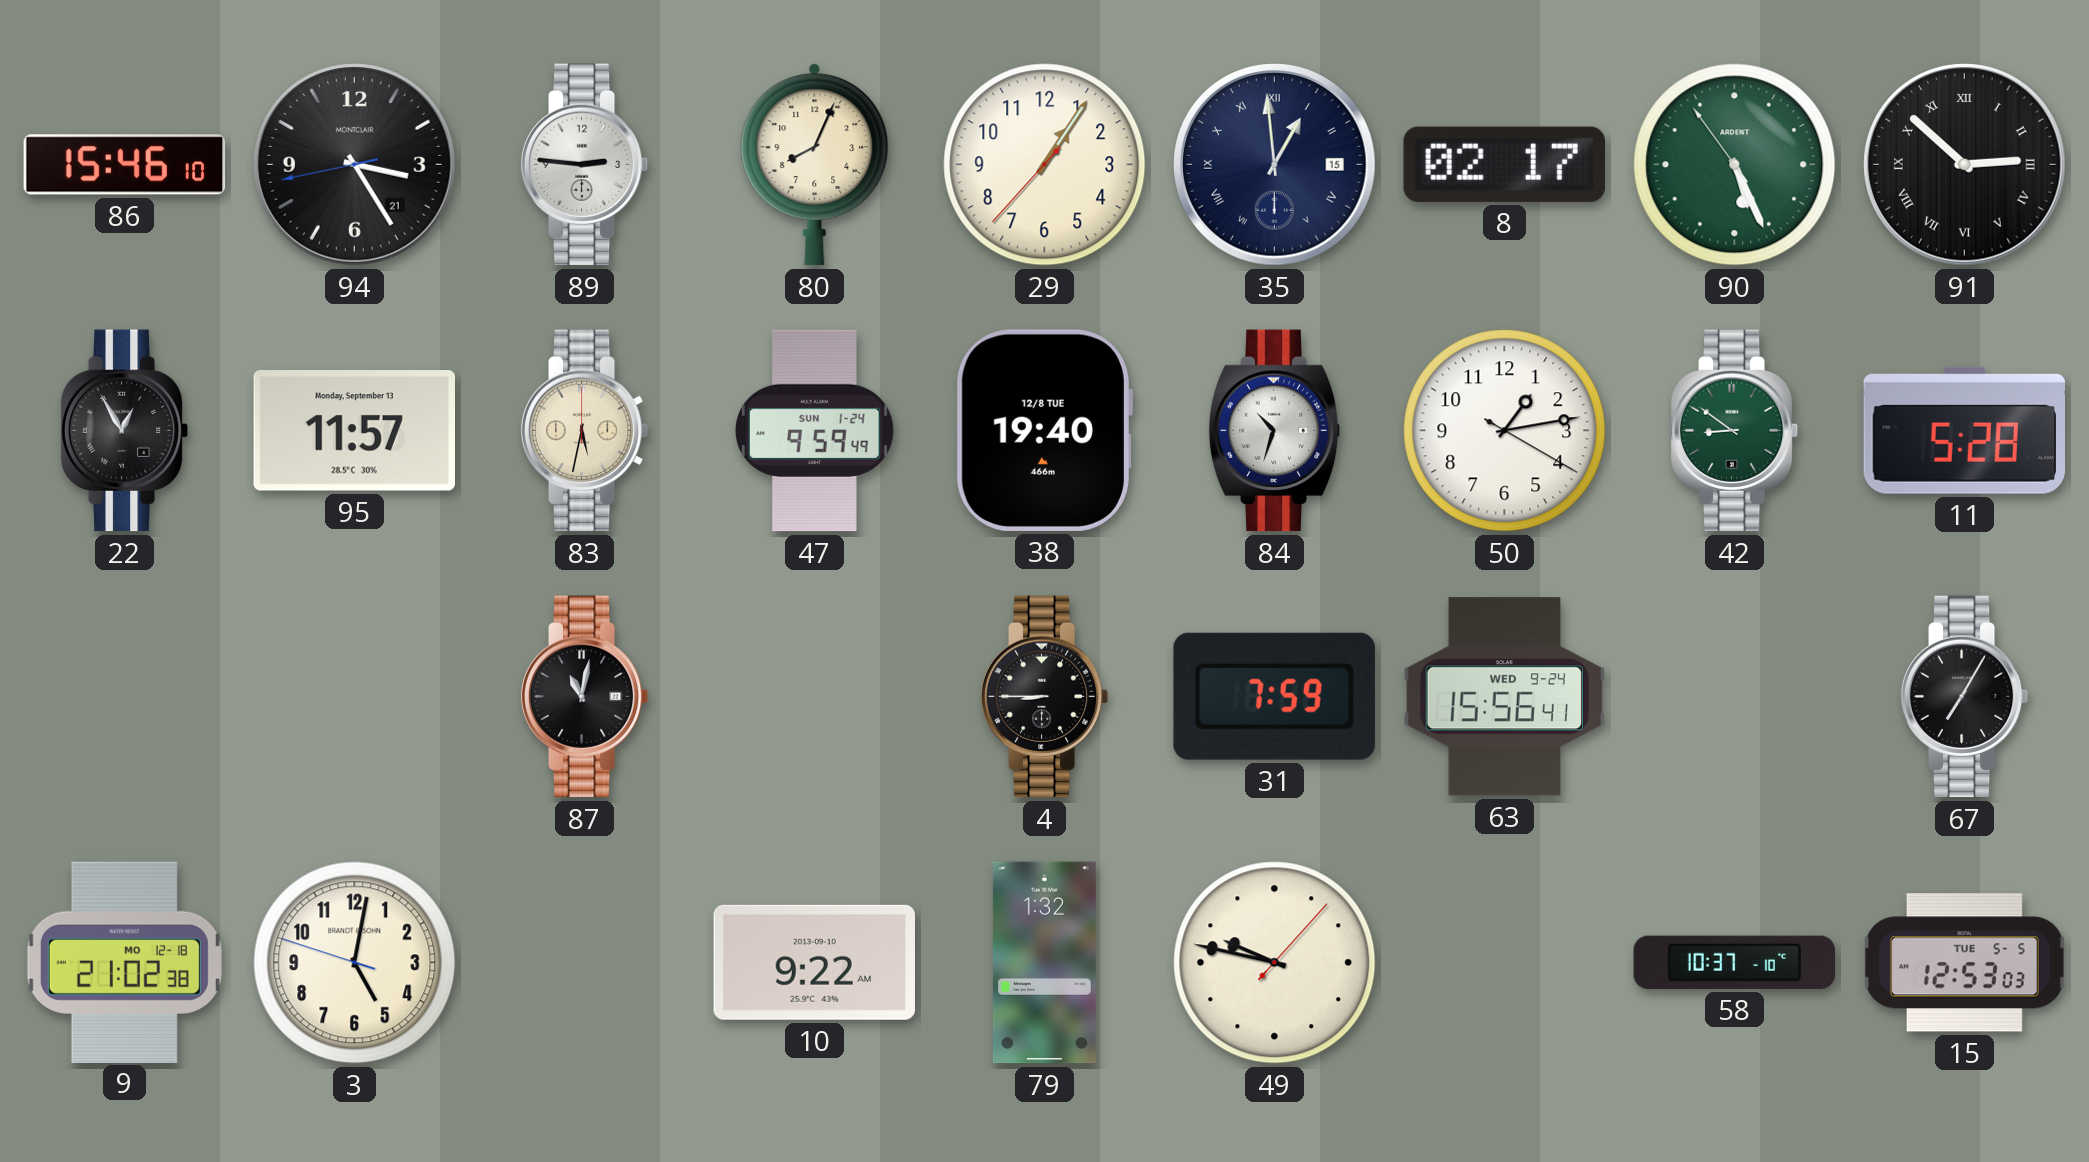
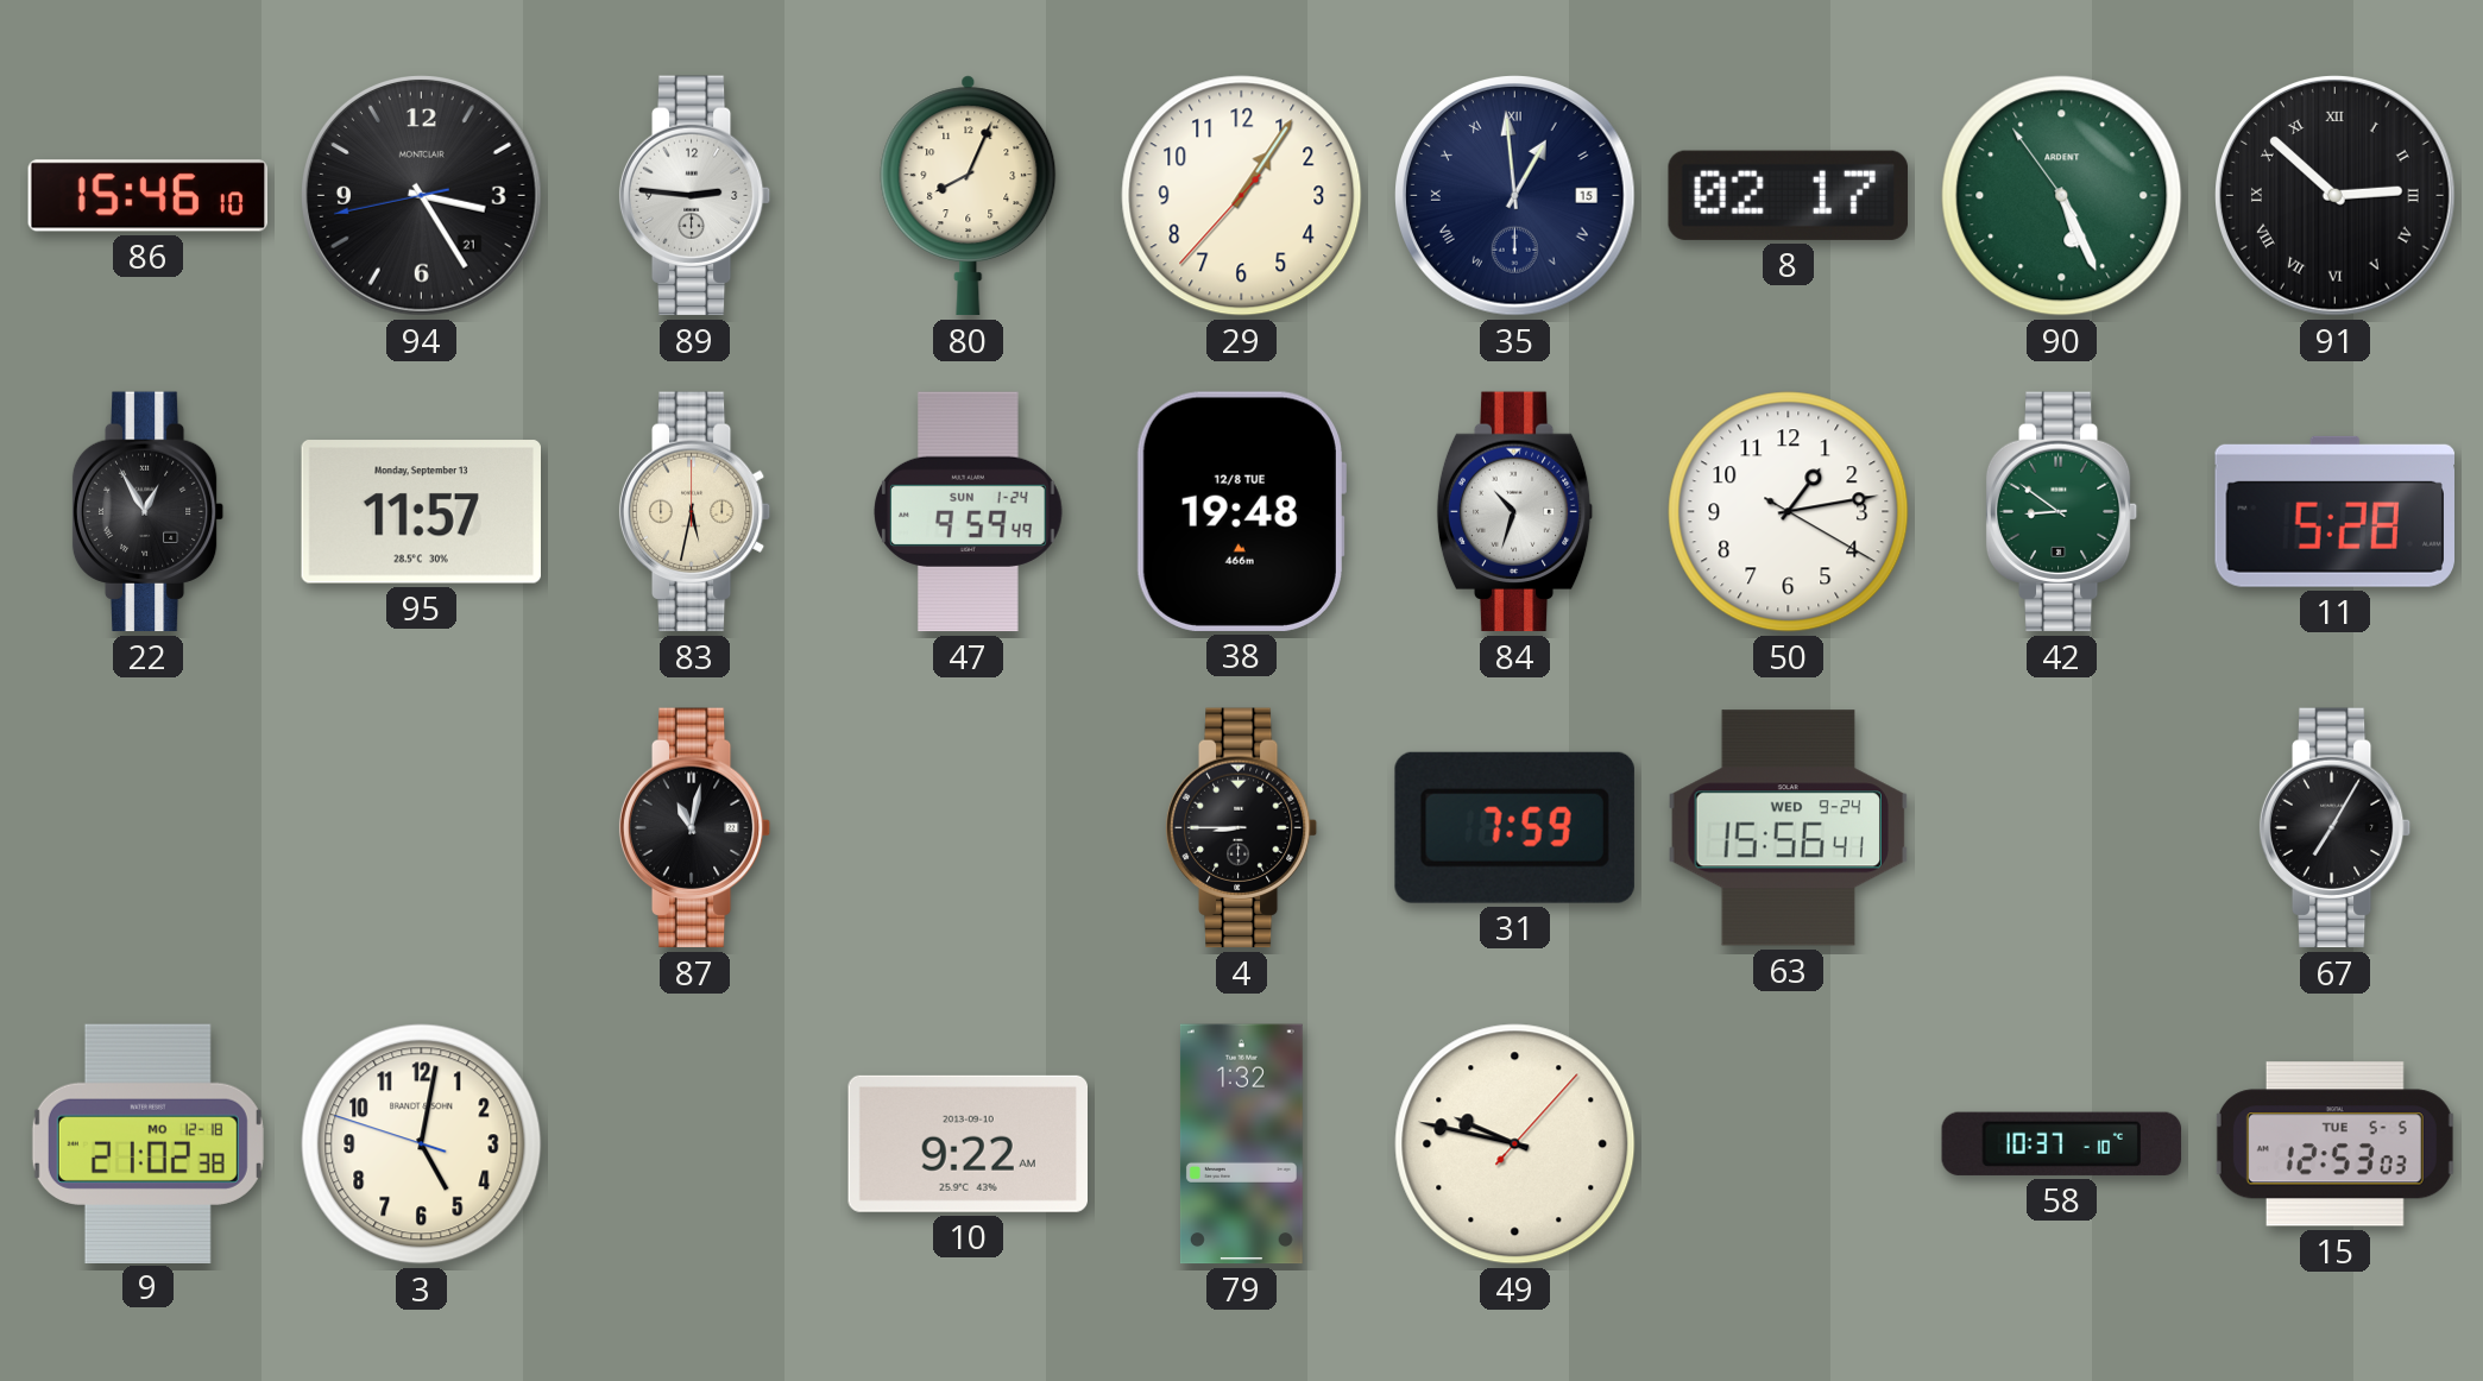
38: 19:40 -> 19:48 (1241, 511)
